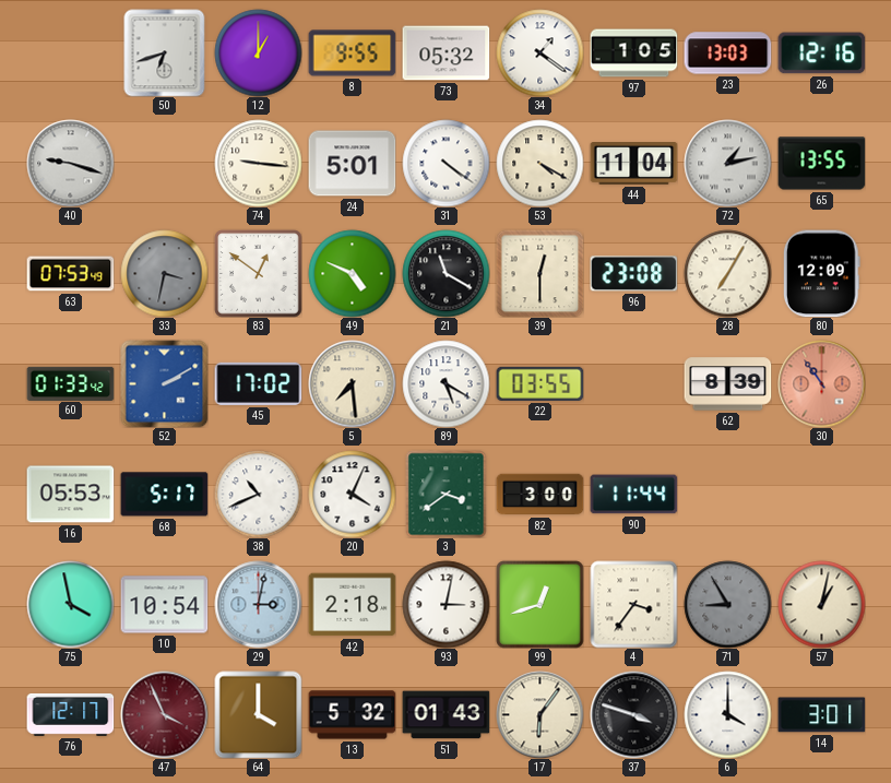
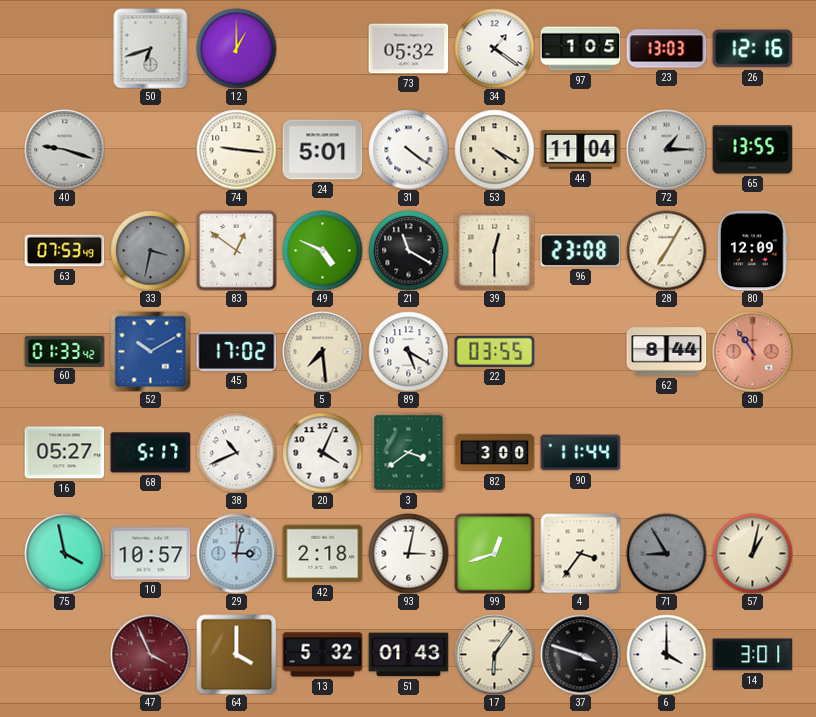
8: 9:55 -> none (352, 54)
72: 1:13 -> 1:15 (666, 149)
52: 2:10 -> 10:10 (150, 351)
62: 8:39 -> 8:44 (666, 352)
16: 05:53 -> 05:27 (64, 453)
10: 10:54 -> 10:57 (150, 554)
76: 12:17 -> none (70, 714)
